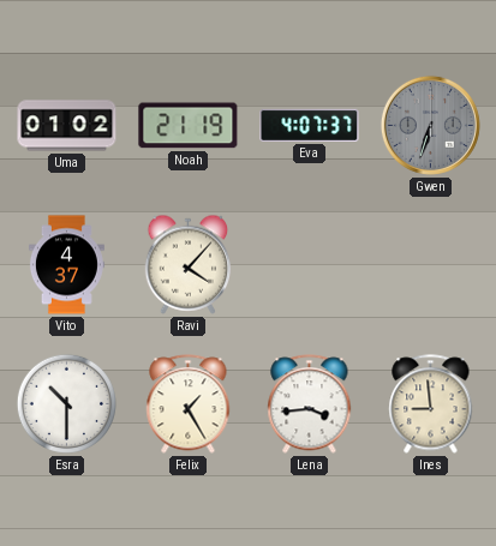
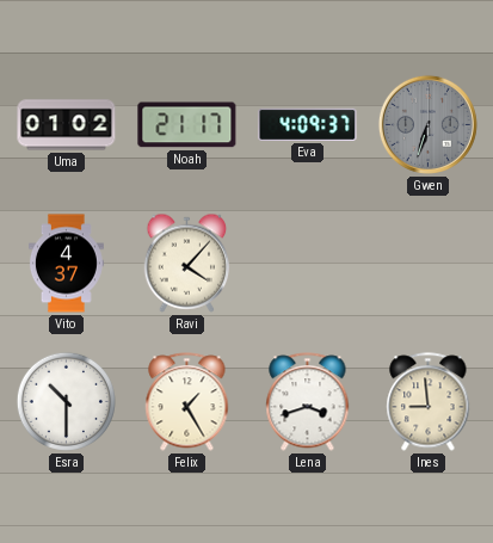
Noah: 21:19 -> 21:17 (187, 125)
Eva: 4:07 -> 4:09 (308, 124)
Lena: 3:44 -> 3:42 (308, 402)
